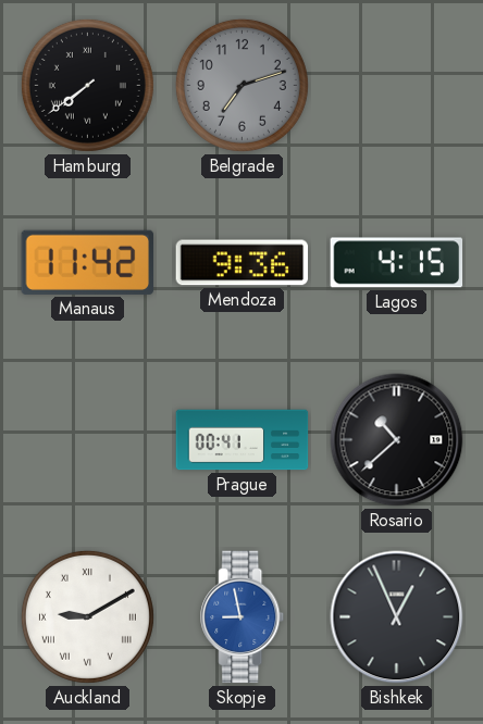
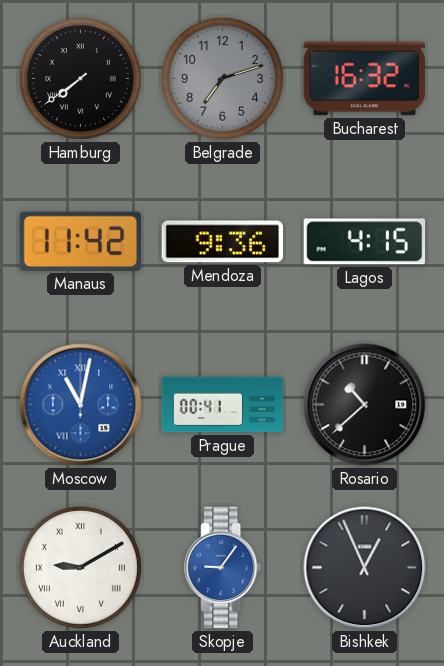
Bucharest: none -> 16:32 (365, 79)
Moscow: none -> 11:02 (81, 405)
Skopje: 8:58 -> 9:06 (223, 568)
